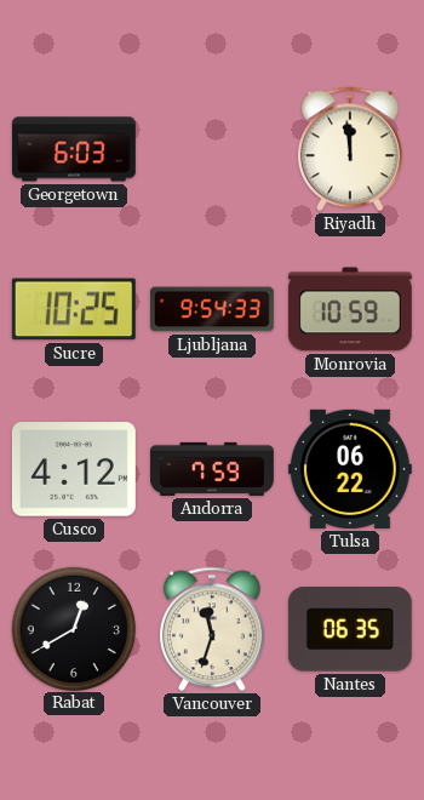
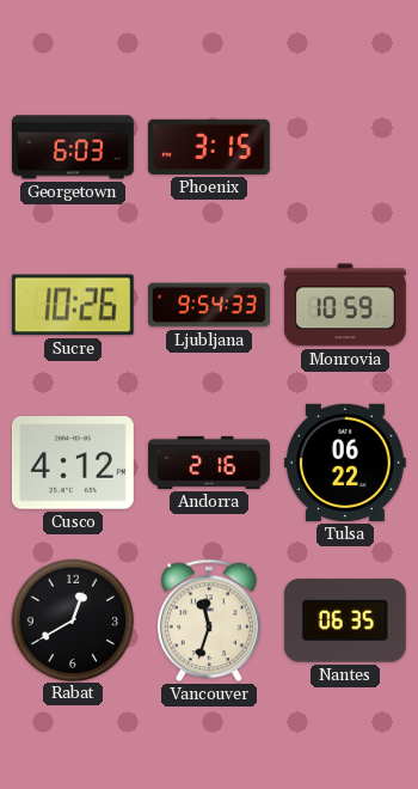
Phoenix: none -> 3:15 (209, 147)
Riyadh: 11:59 -> none (350, 149)
Sucre: 10:25 -> 10:26 (73, 305)
Andorra: 7:59 -> 2:16 (210, 463)
